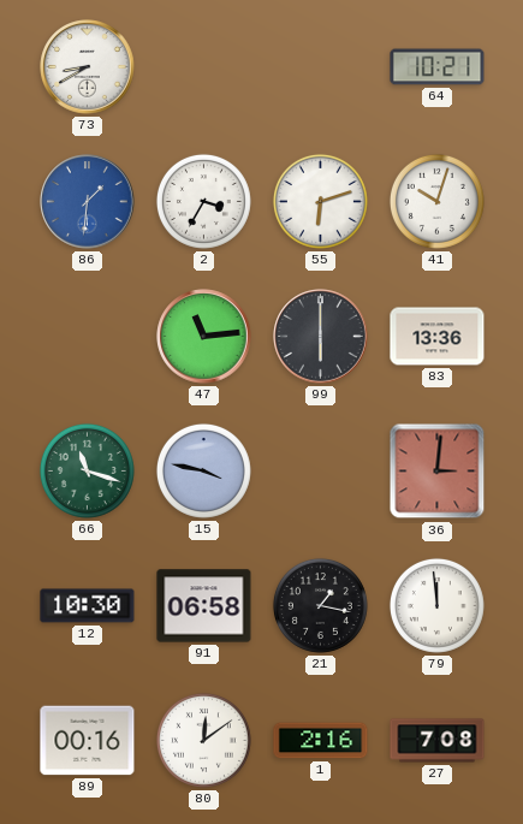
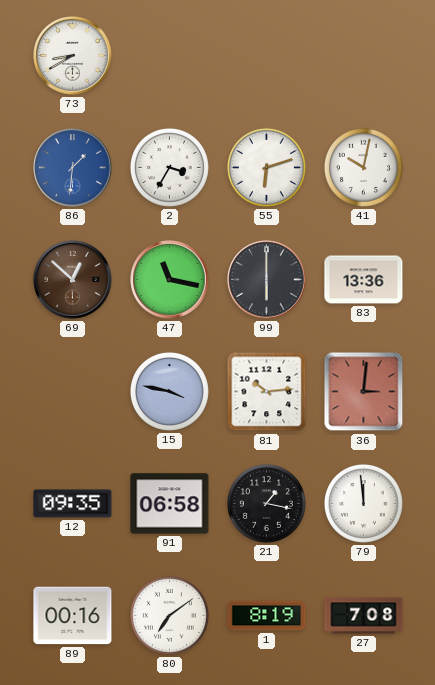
64: 10:21 -> none (438, 67)
41: 10:03 -> 10:02 (363, 167)
69: none -> 12:52 (73, 280)
47: 11:14 -> 11:17 (170, 280)
66: 11:18 -> none (87, 470)
81: none -> 10:14 (267, 392)
12: 10:30 -> 09:35 (73, 504)
80: 12:09 -> 7:09 (169, 615)
1: 2:16 -> 8:19 (267, 616)
